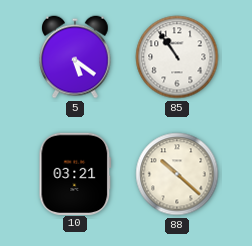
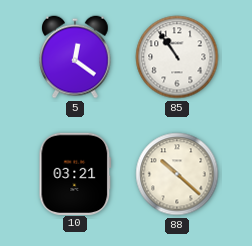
5: 5:21 -> 12:21 (76, 57)
